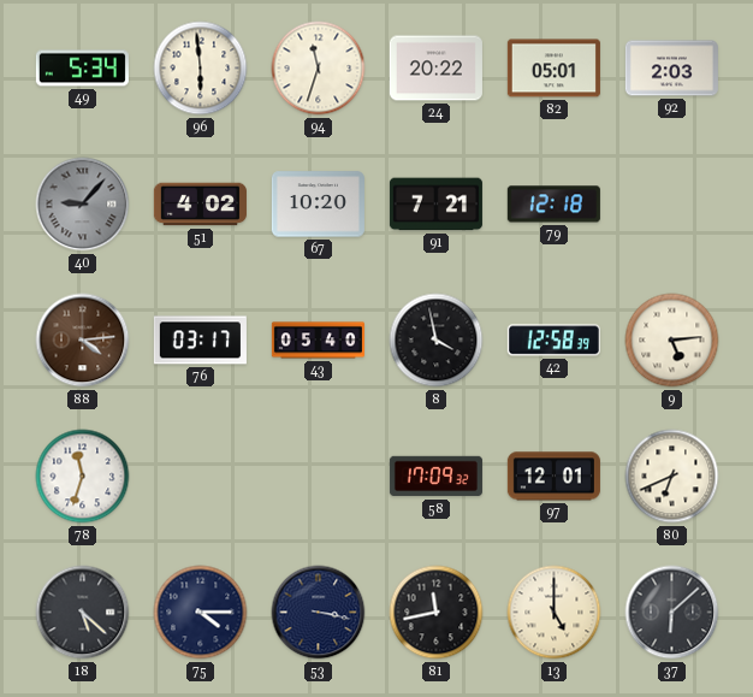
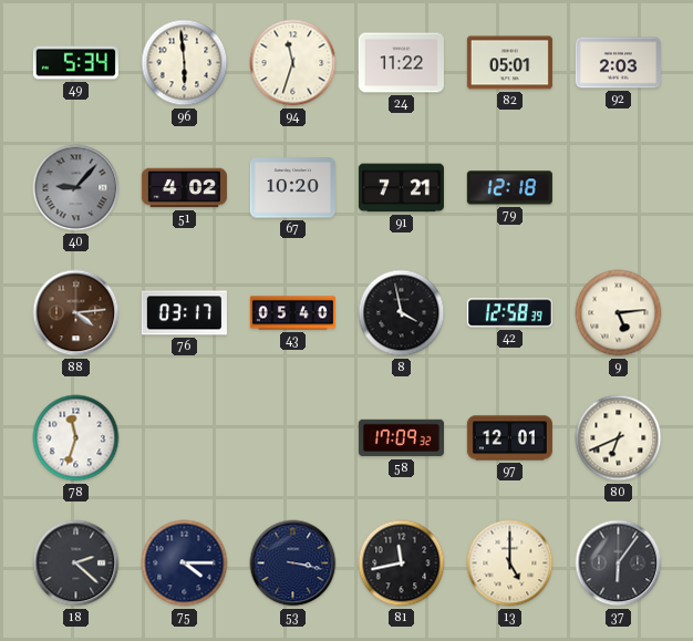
24: 20:22 -> 11:22 (401, 63)
18: 5:22 -> 2:22 (76, 564)
37: 6:08 -> 6:06 (619, 564)
